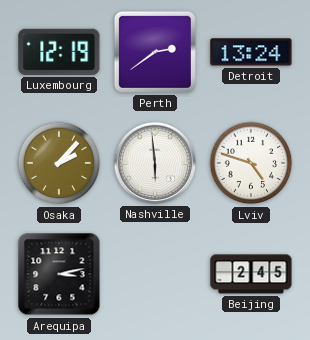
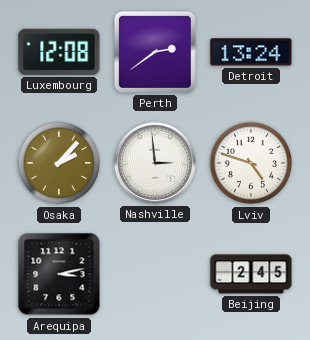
Luxembourg: 12:19 -> 12:08 (59, 52)
Nashville: 5:59 -> 2:59 (155, 163)
